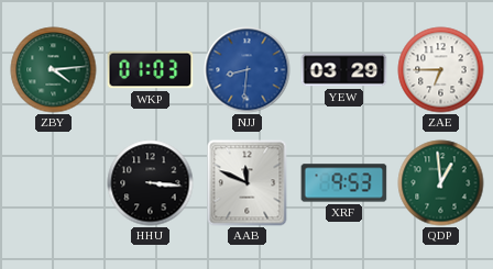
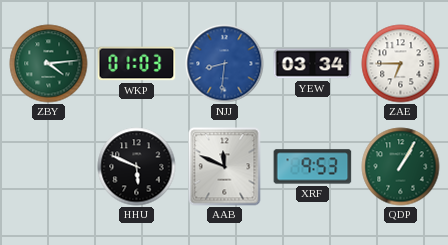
YEW: 03:29 -> 03:34 (313, 64)
HHU: 3:16 -> 5:49 (137, 167)
QDP: 12:59 -> 1:05 (401, 167)
